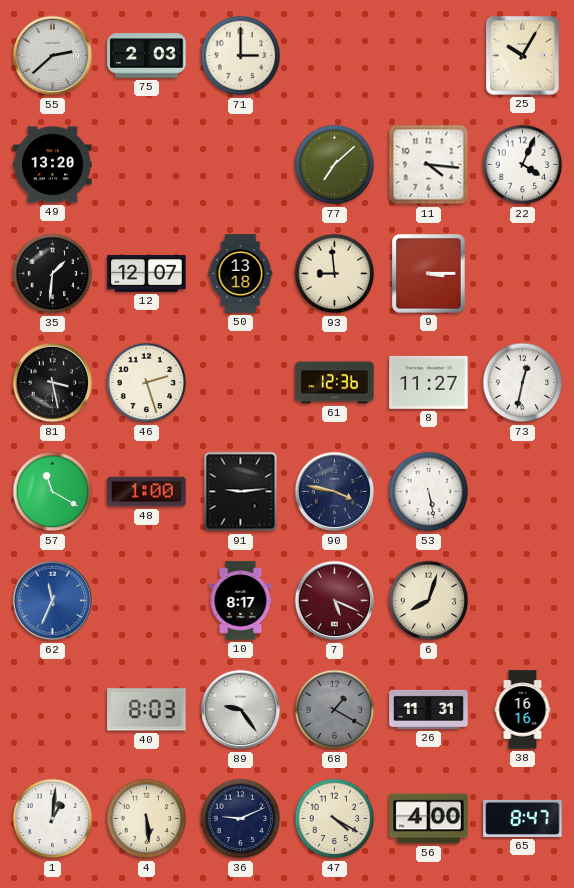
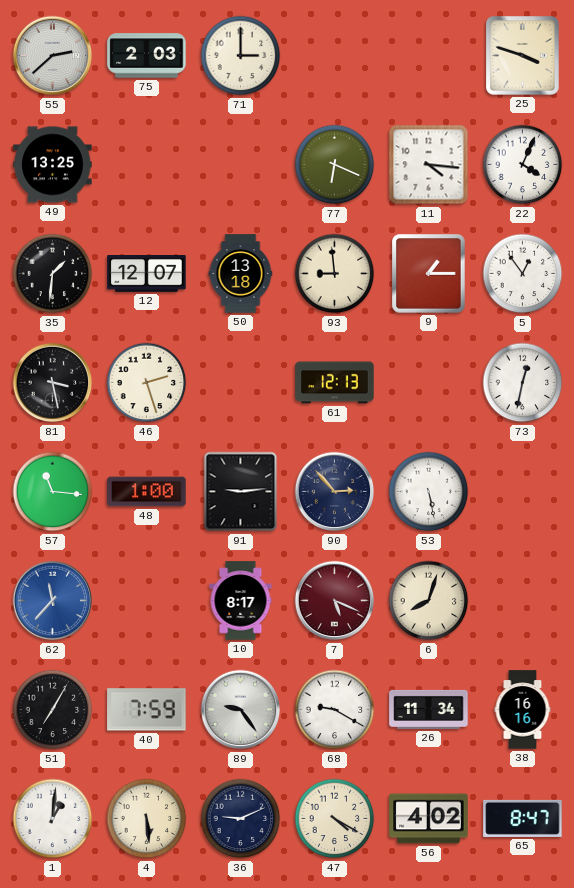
25: 10:05 -> 3:48 (523, 56)
49: 13:20 -> 13:25 (53, 165)
77: 7:08 -> 6:19 (335, 165)
9: 3:15 -> 1:15 (429, 274)
5: none -> 12:54 (523, 274)
61: 12:36 -> 12:13 (335, 383)
8: 11:27 -> none (429, 382)
57: 11:20 -> 11:16 (53, 492)
90: 3:47 -> 2:53 (335, 492)
62: 11:34 -> 11:37 (53, 601)
51: none -> 7:05 (53, 710)
40: 8:03 -> 7:59 (147, 710)
68: 1:20 -> 9:20 (335, 710)
68 dial: grey -> white (335, 710)
26: 11:31 -> 11:34 (429, 709)
56: 4:00 -> 4:02 (429, 819)
